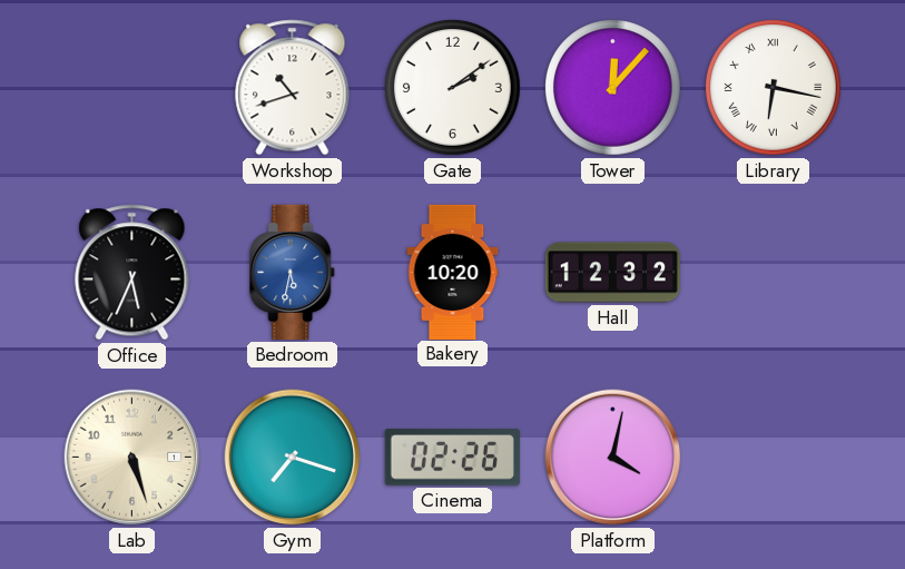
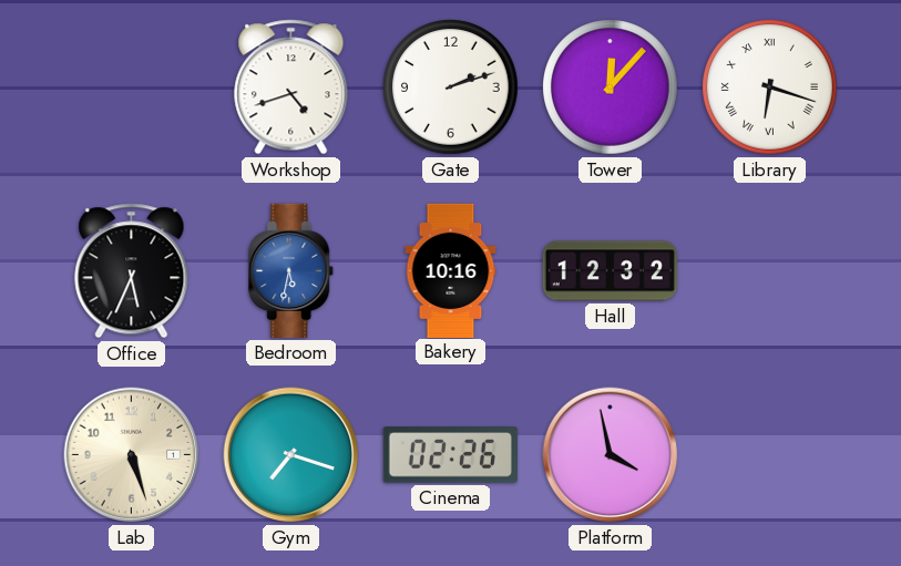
Workshop: 10:42 -> 4:42 (291, 88)
Gate: 2:09 -> 2:12 (451, 88)
Library: 6:17 -> 6:18 (770, 88)
Bakery: 10:20 -> 10:16 (451, 270)
Platform: 4:02 -> 3:58 (611, 455)
